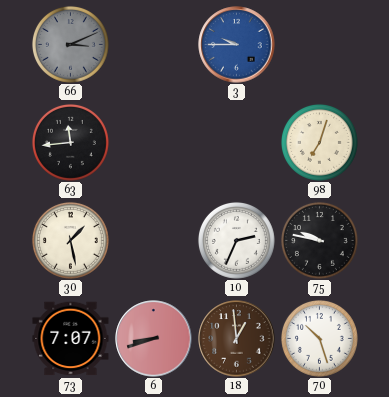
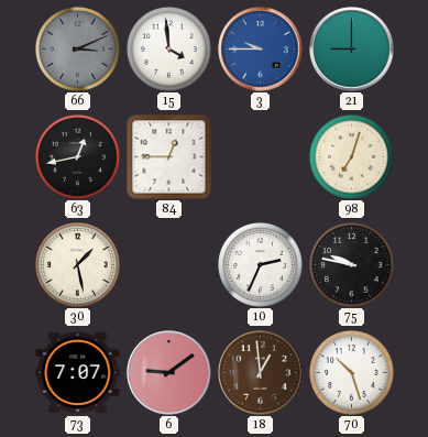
15: none -> 3:59 (168, 48)
21: none -> 9:00 (352, 50)
63: 11:44 -> 12:43 (77, 156)
84: none -> 12:45 (169, 157)
6: 8:42 -> 9:09 (169, 373)
